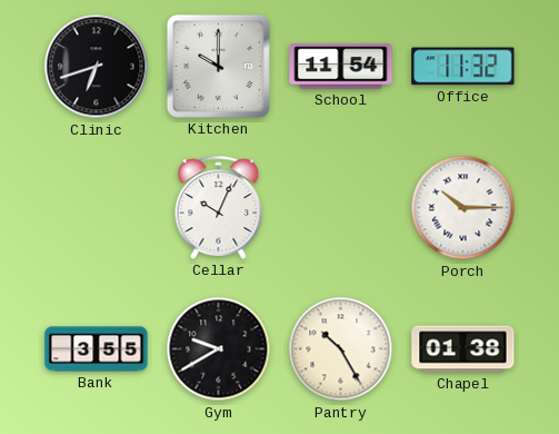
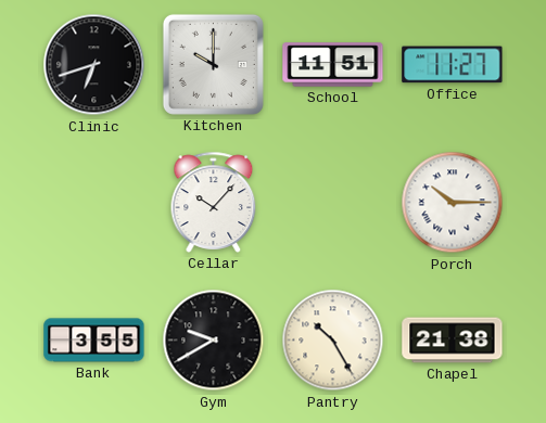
School: 11:54 -> 11:51 (333, 65)
Office: 11:32 -> 11:27 (453, 65)
Cellar: 10:04 -> 10:07 (214, 202)
Chapel: 01:38 -> 21:38 (453, 341)
